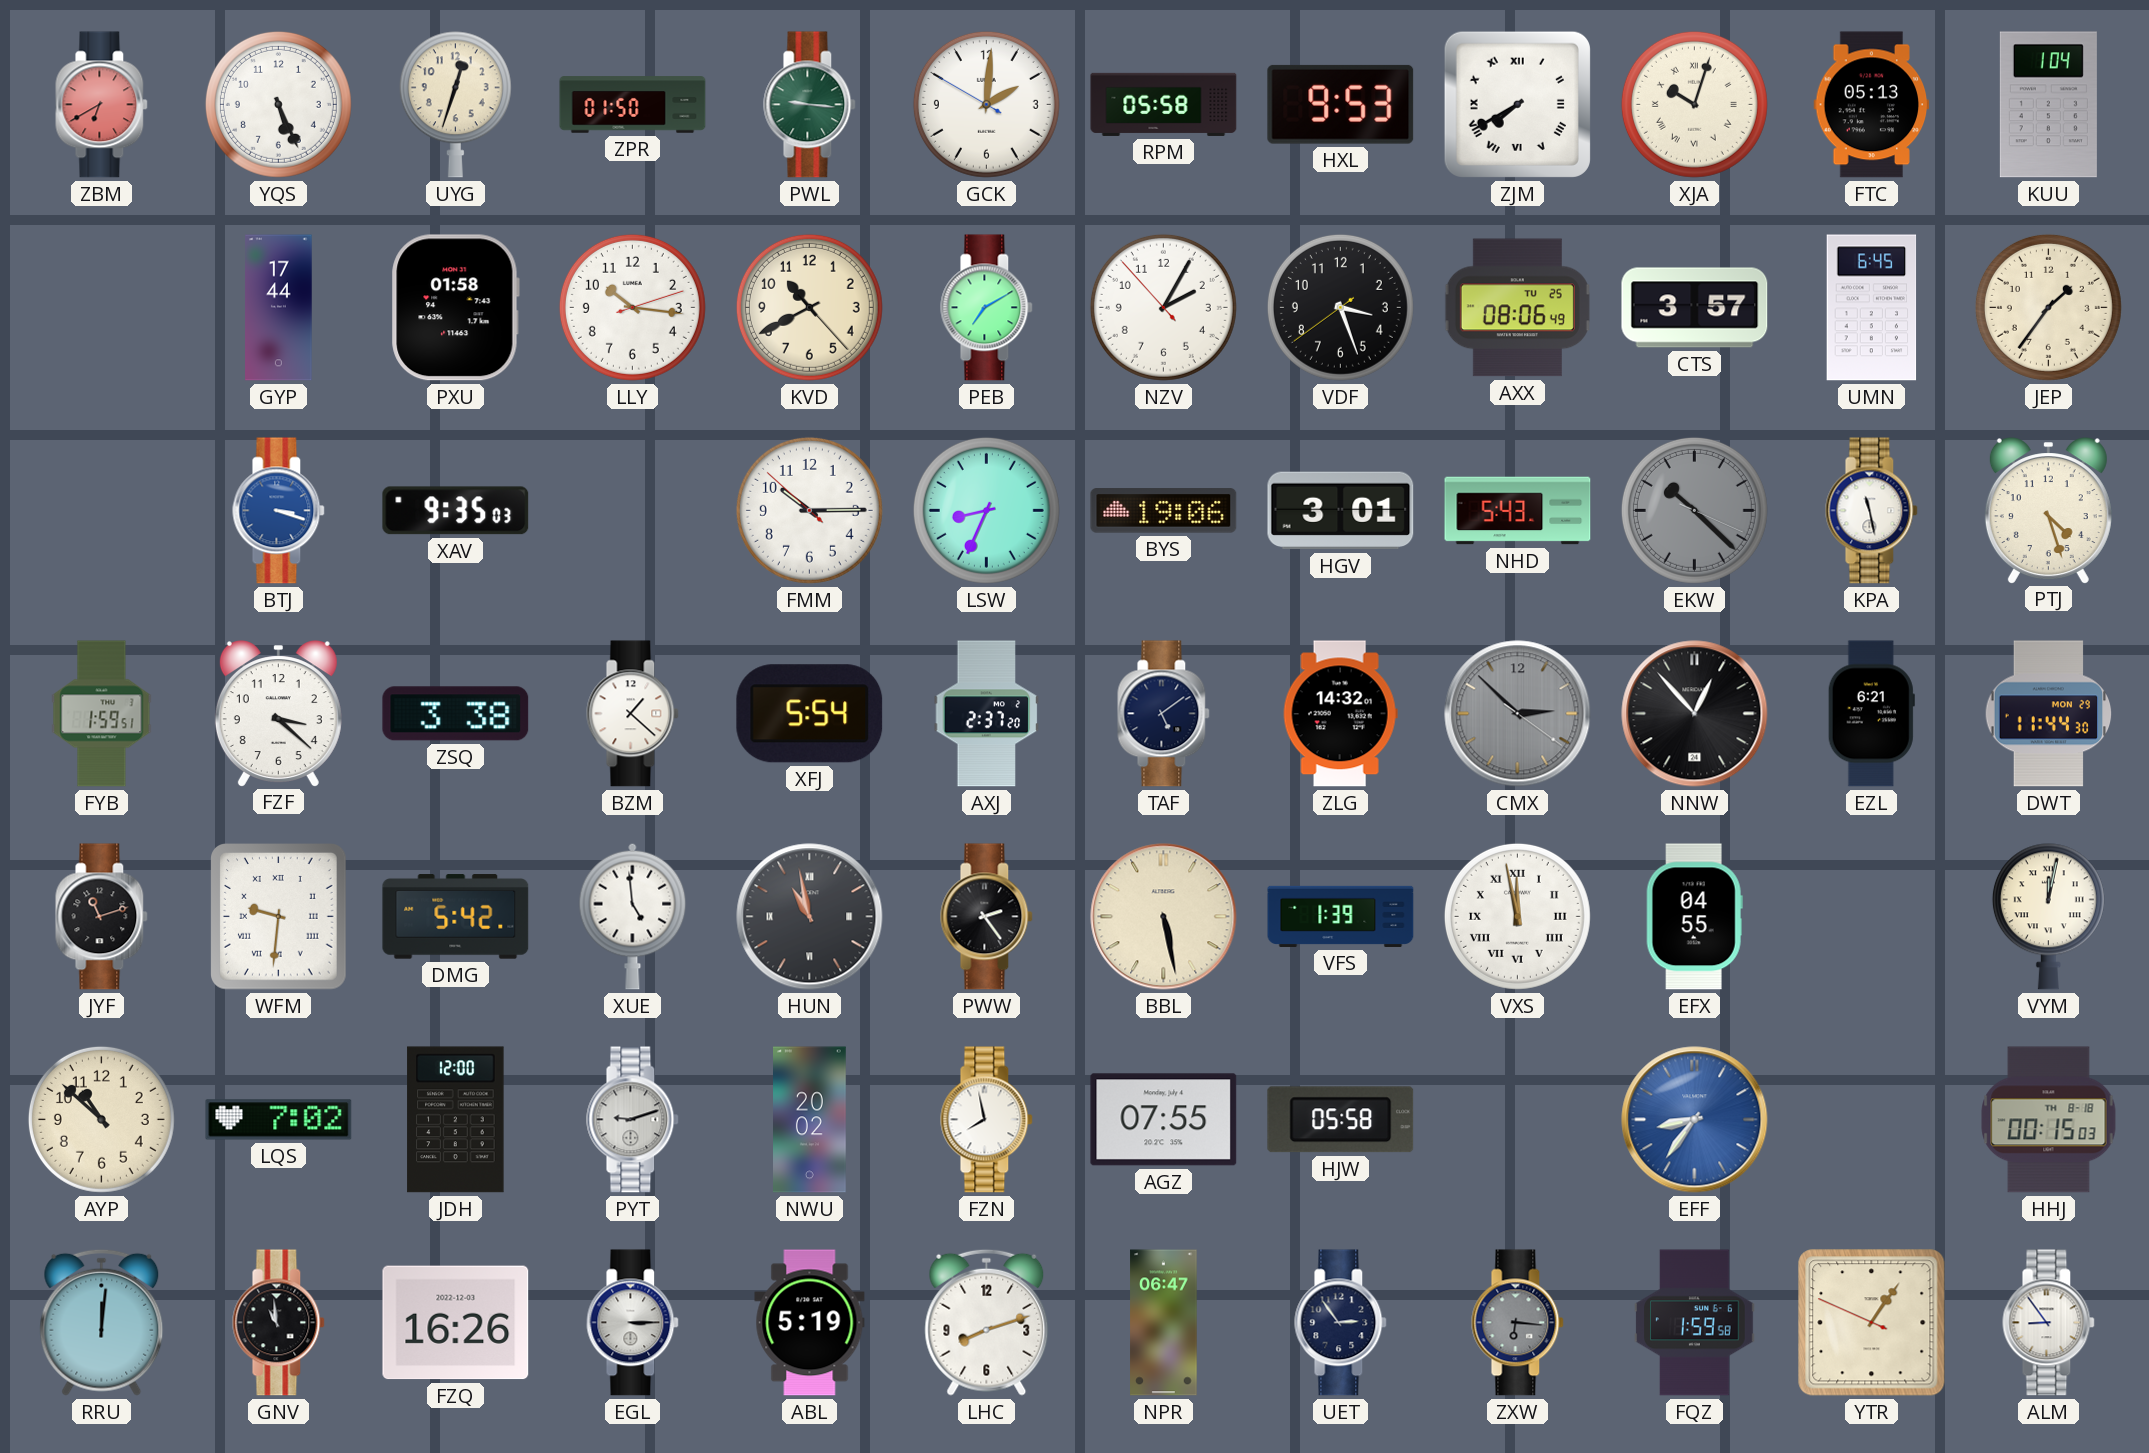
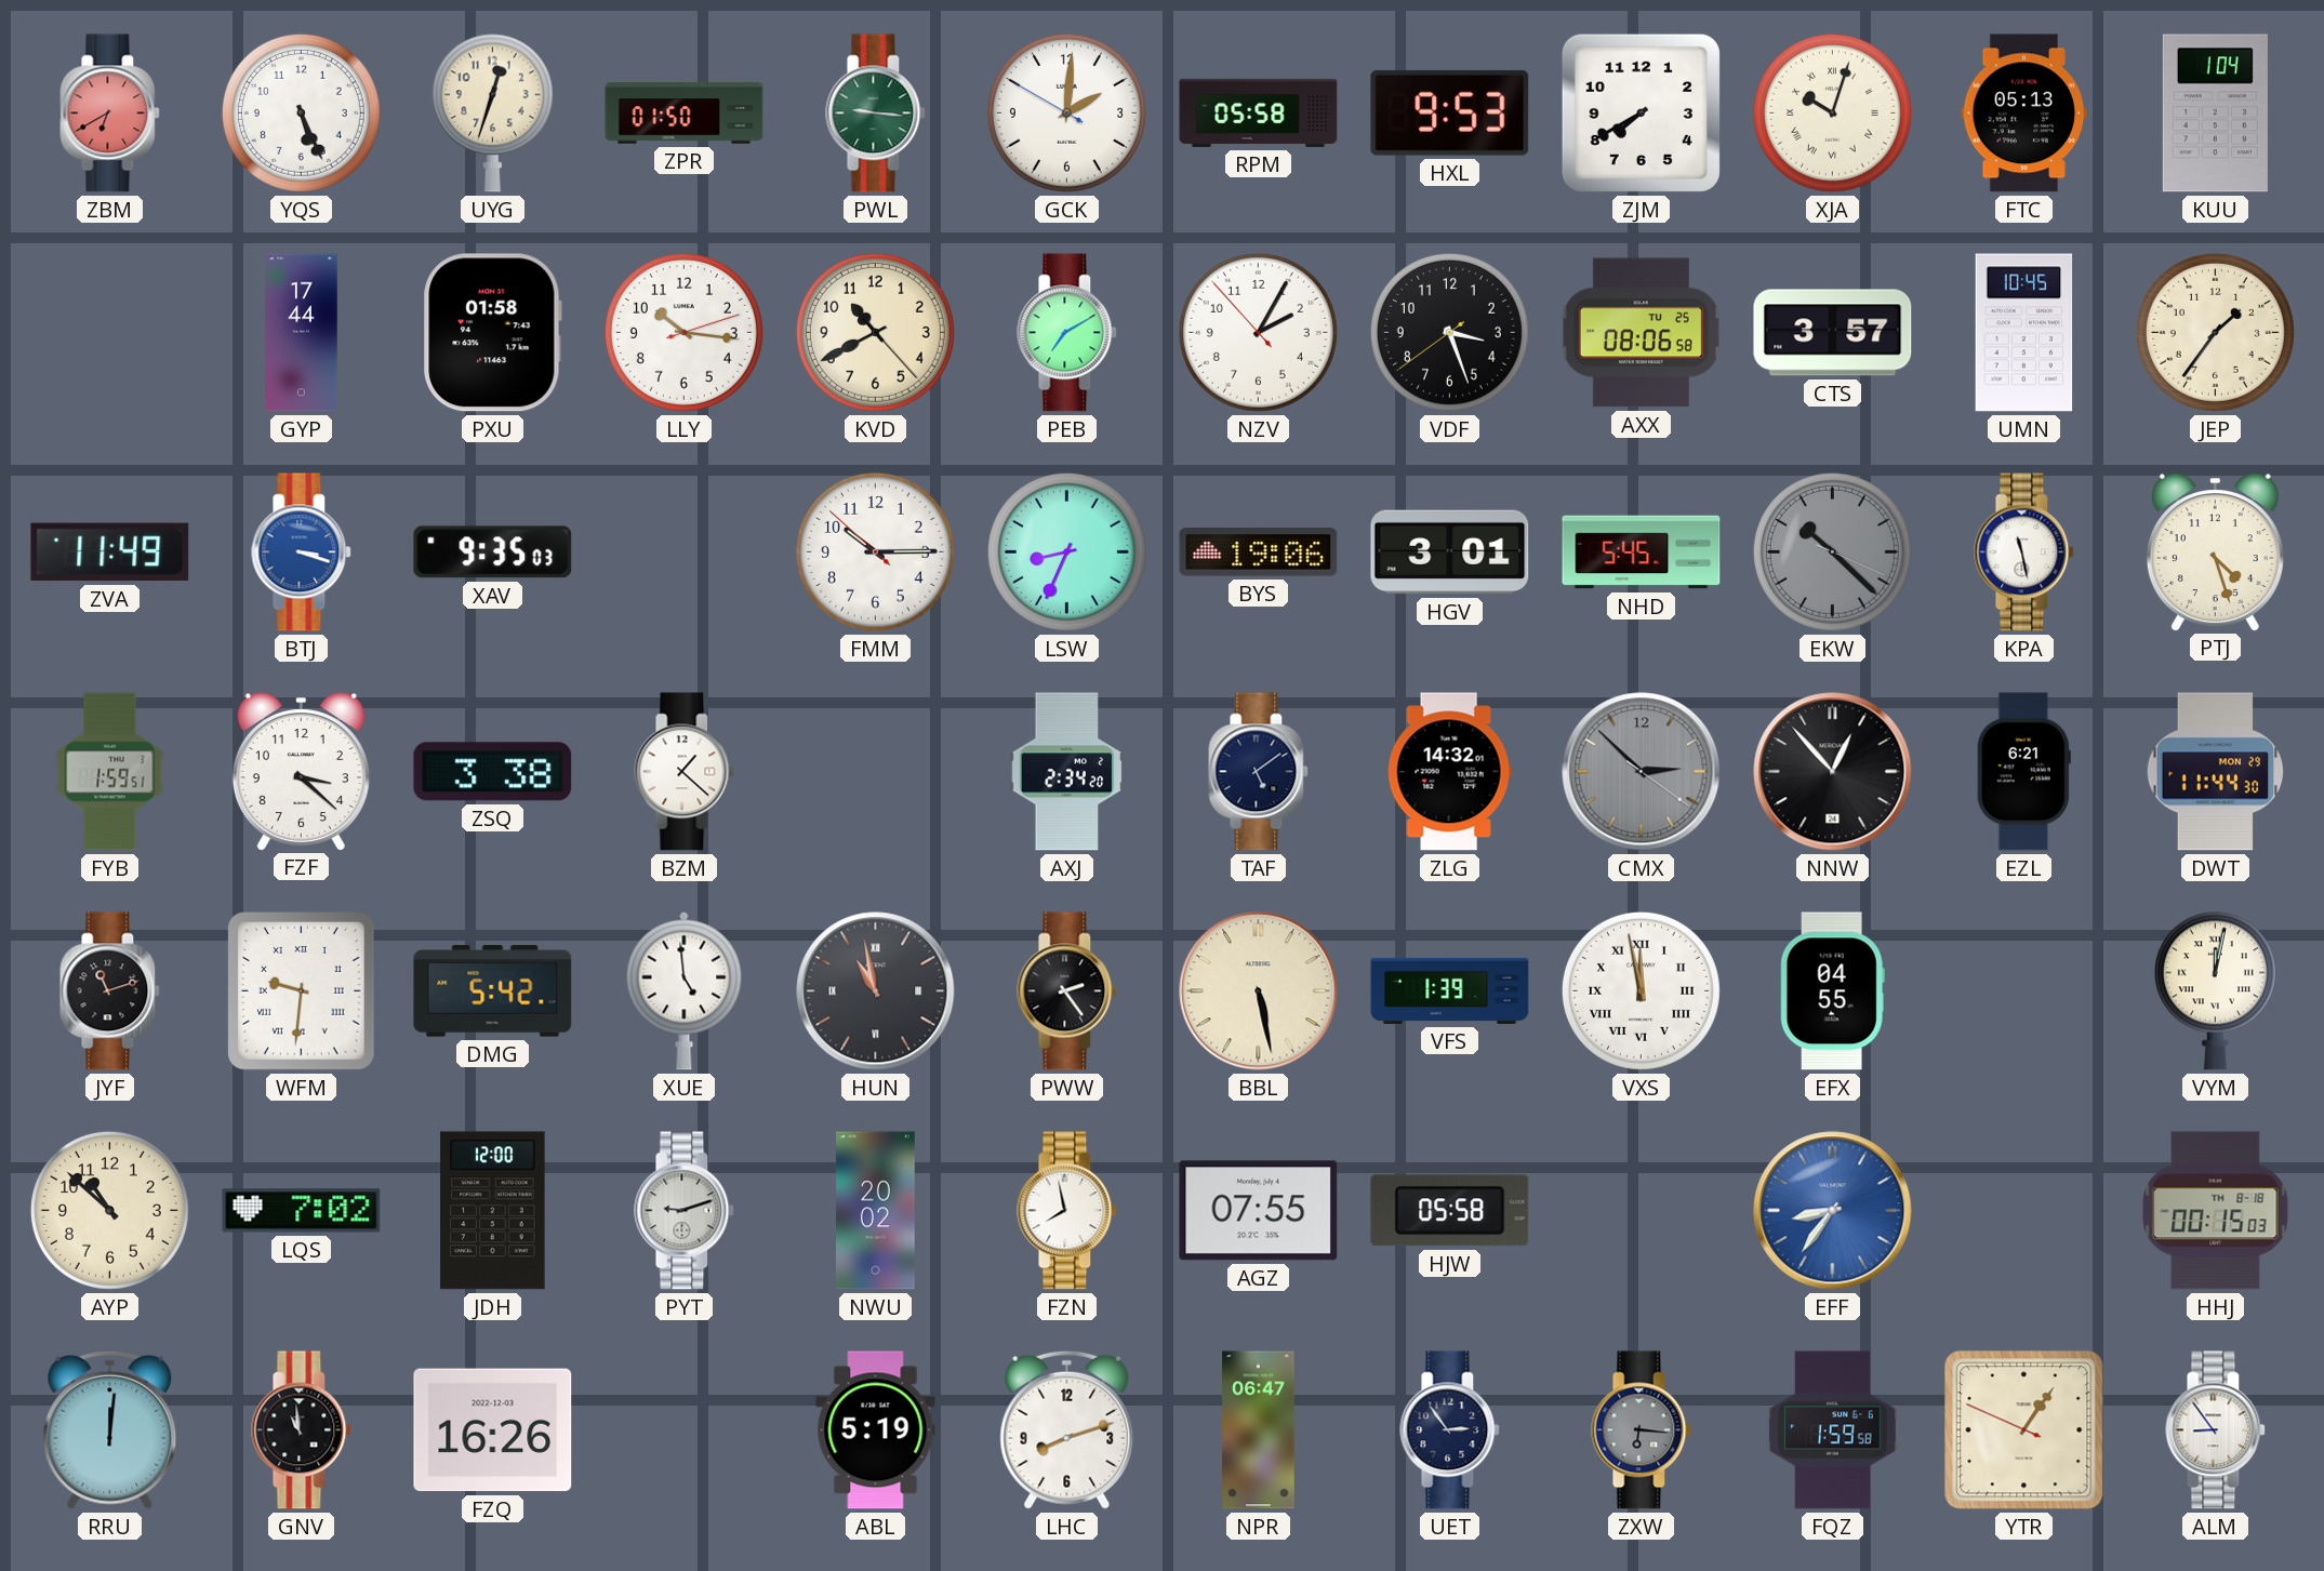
ZJM numerals: Roman -> Arabic (1641, 112)
AXX: 08:06:49 -> 08:06:58 (1641, 333)
UMN: 6:45 -> 10:45 (2024, 333)
ZVA: none -> 11:49 (110, 552)
NHD: 5:43 -> 5:45 (1642, 552)
XFJ: 5:54 -> none (810, 714)
AXJ: 2:37 -> 2:34 (1067, 772)
EGL: 3:15 -> none (633, 1323)
